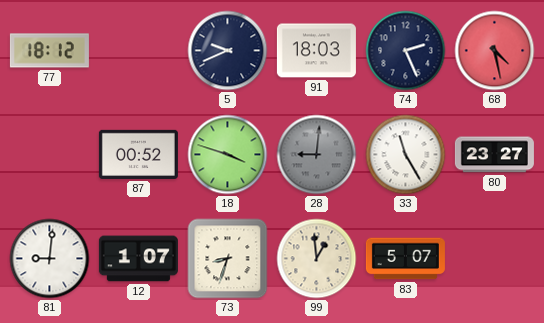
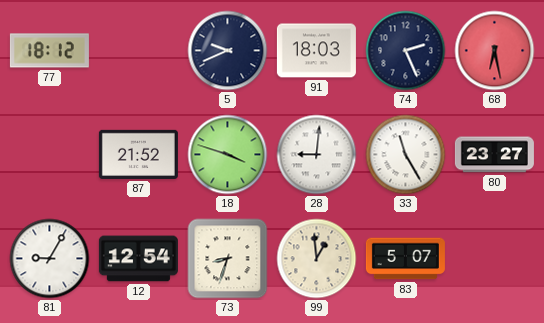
68: 4:28 -> 6:28 (495, 51)
87: 00:52 -> 21:52 (138, 154)
28 dial: grey -> white (317, 155)
81: 9:01 -> 9:05 (50, 259)
12: 1:07 -> 12:54 (138, 259)
